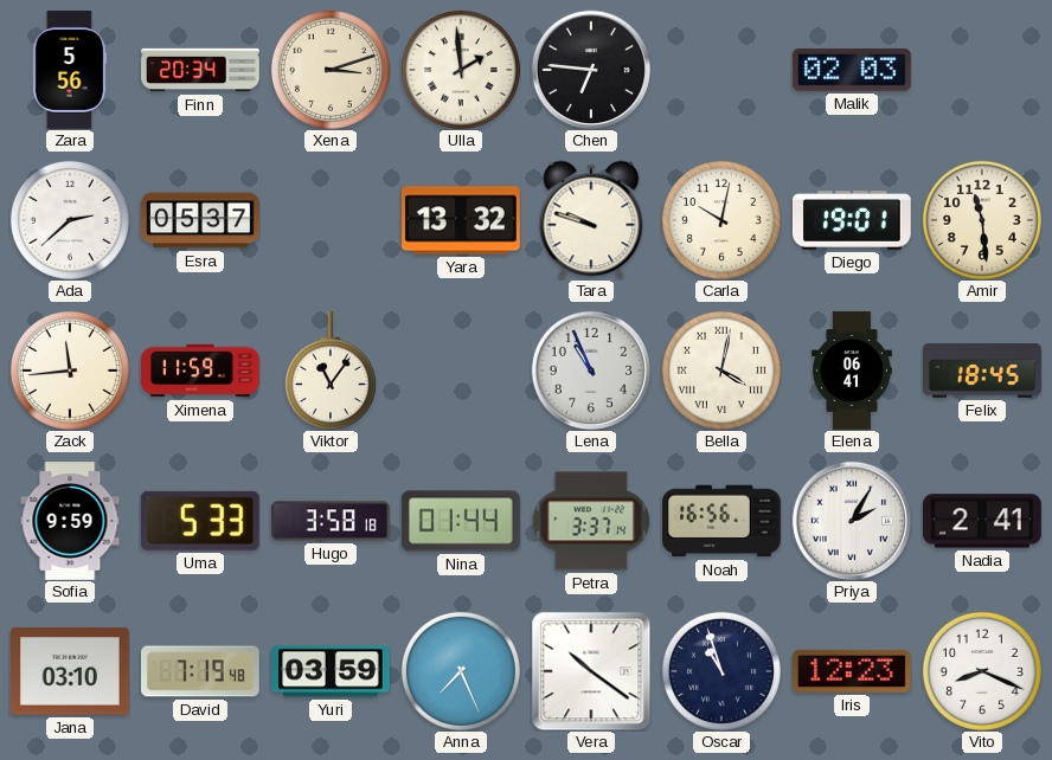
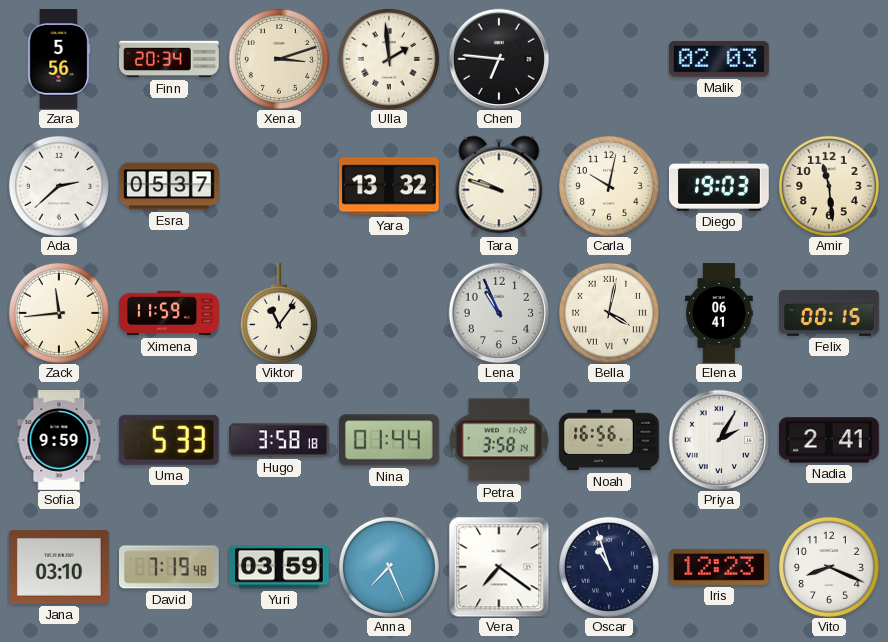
Diego: 19:01 -> 19:03 (719, 187)
Felix: 18:45 -> 00:15 (830, 313)
Petra: 3:37 -> 3:58 (498, 440)
Vera: 10:21 -> 7:21 (499, 567)
